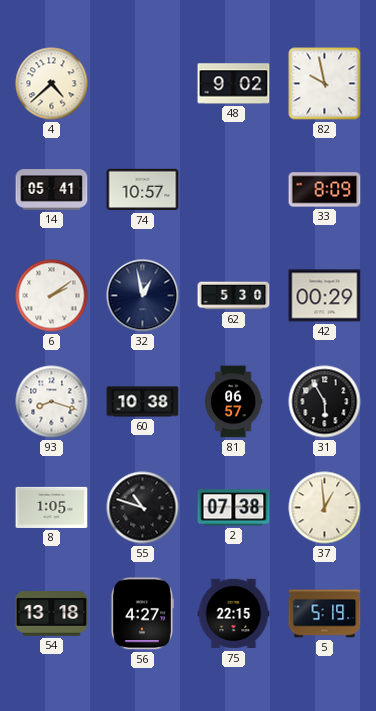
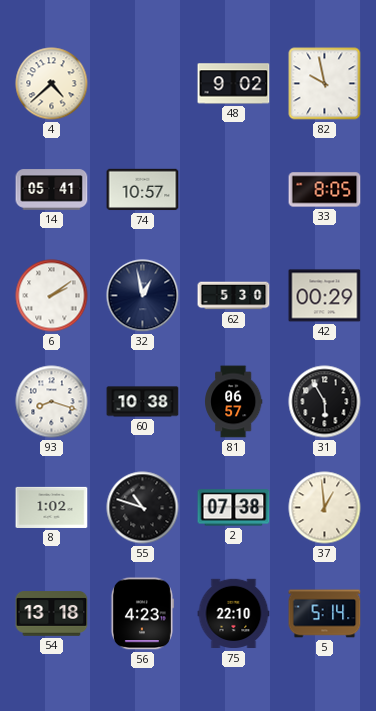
33: 8:09 -> 8:05 (325, 190)
8: 1:05 -> 1:02 (52, 507)
56: 4:27 -> 4:23 (142, 614)
75: 22:15 -> 22:10 (234, 614)
5: 5:19 -> 5:14 (325, 614)
